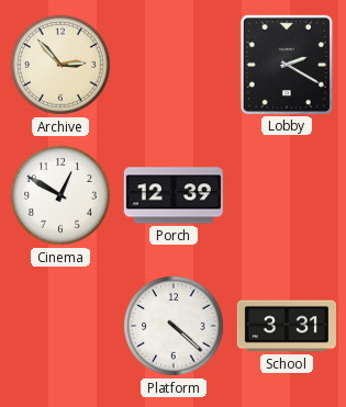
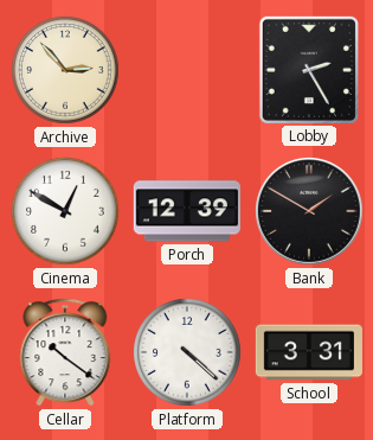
Lobby: 2:20 -> 2:25 (309, 70)
Bank: none -> 1:50 (310, 212)
Cellar: none -> 10:21 (65, 352)
